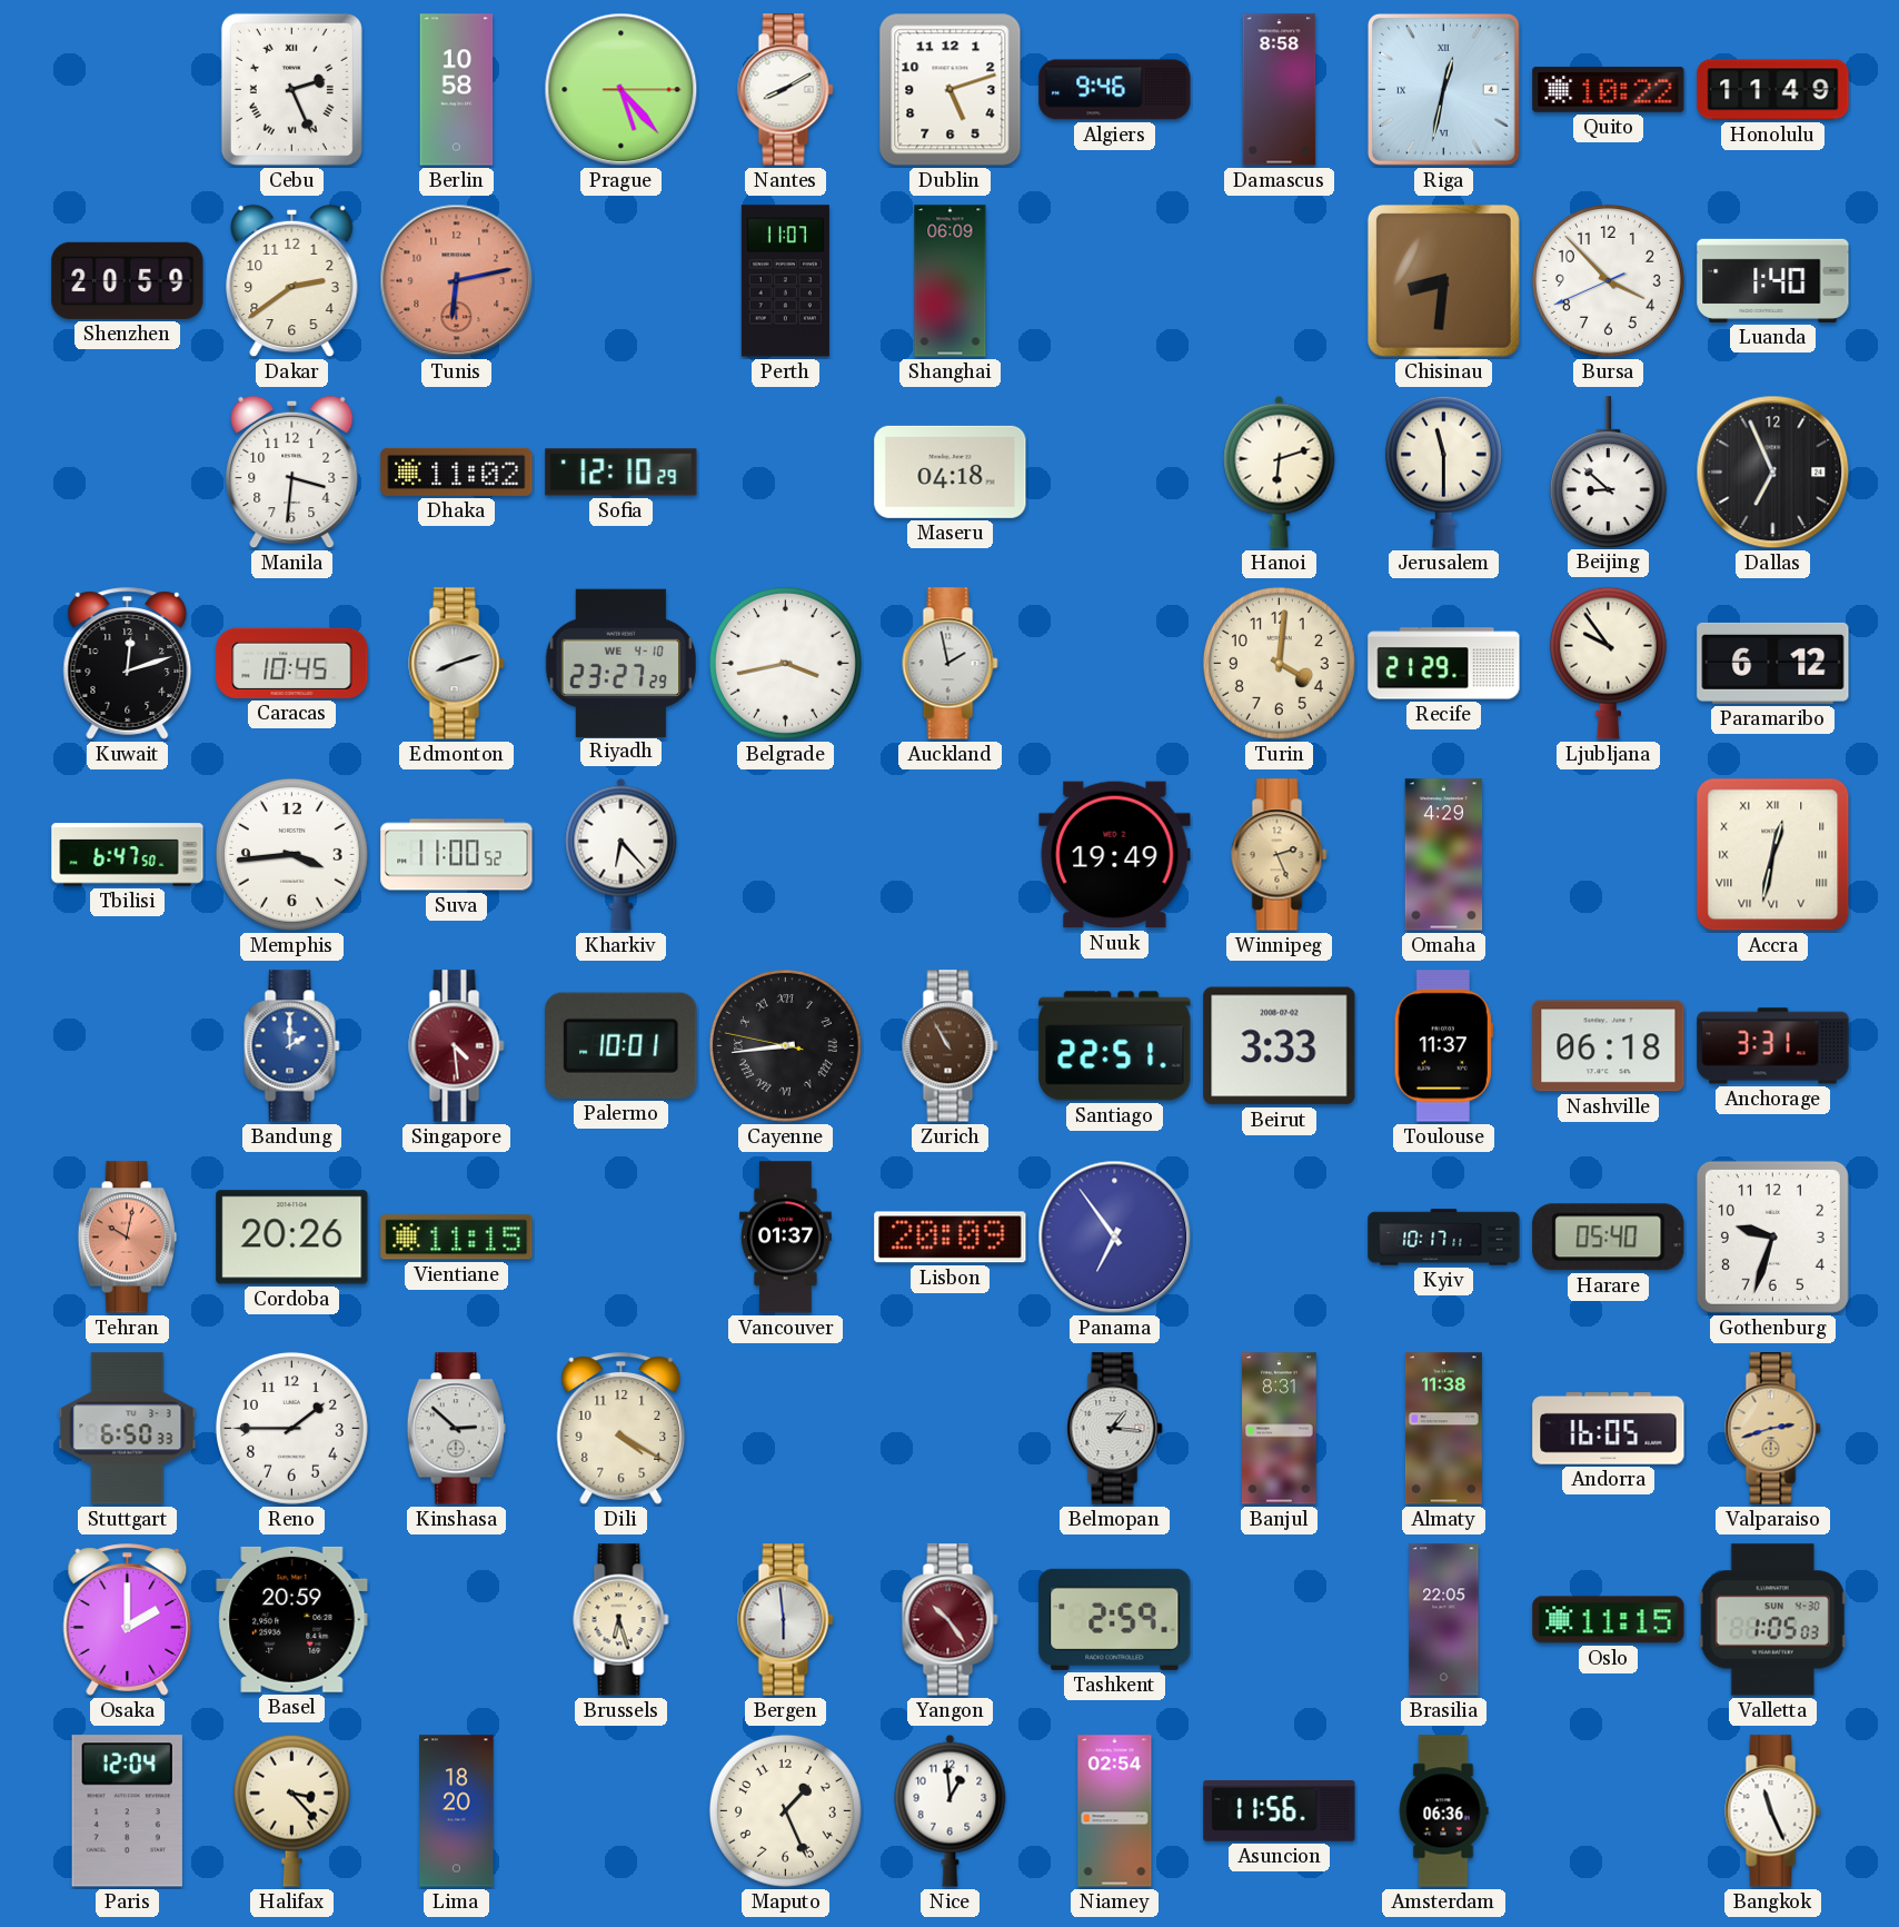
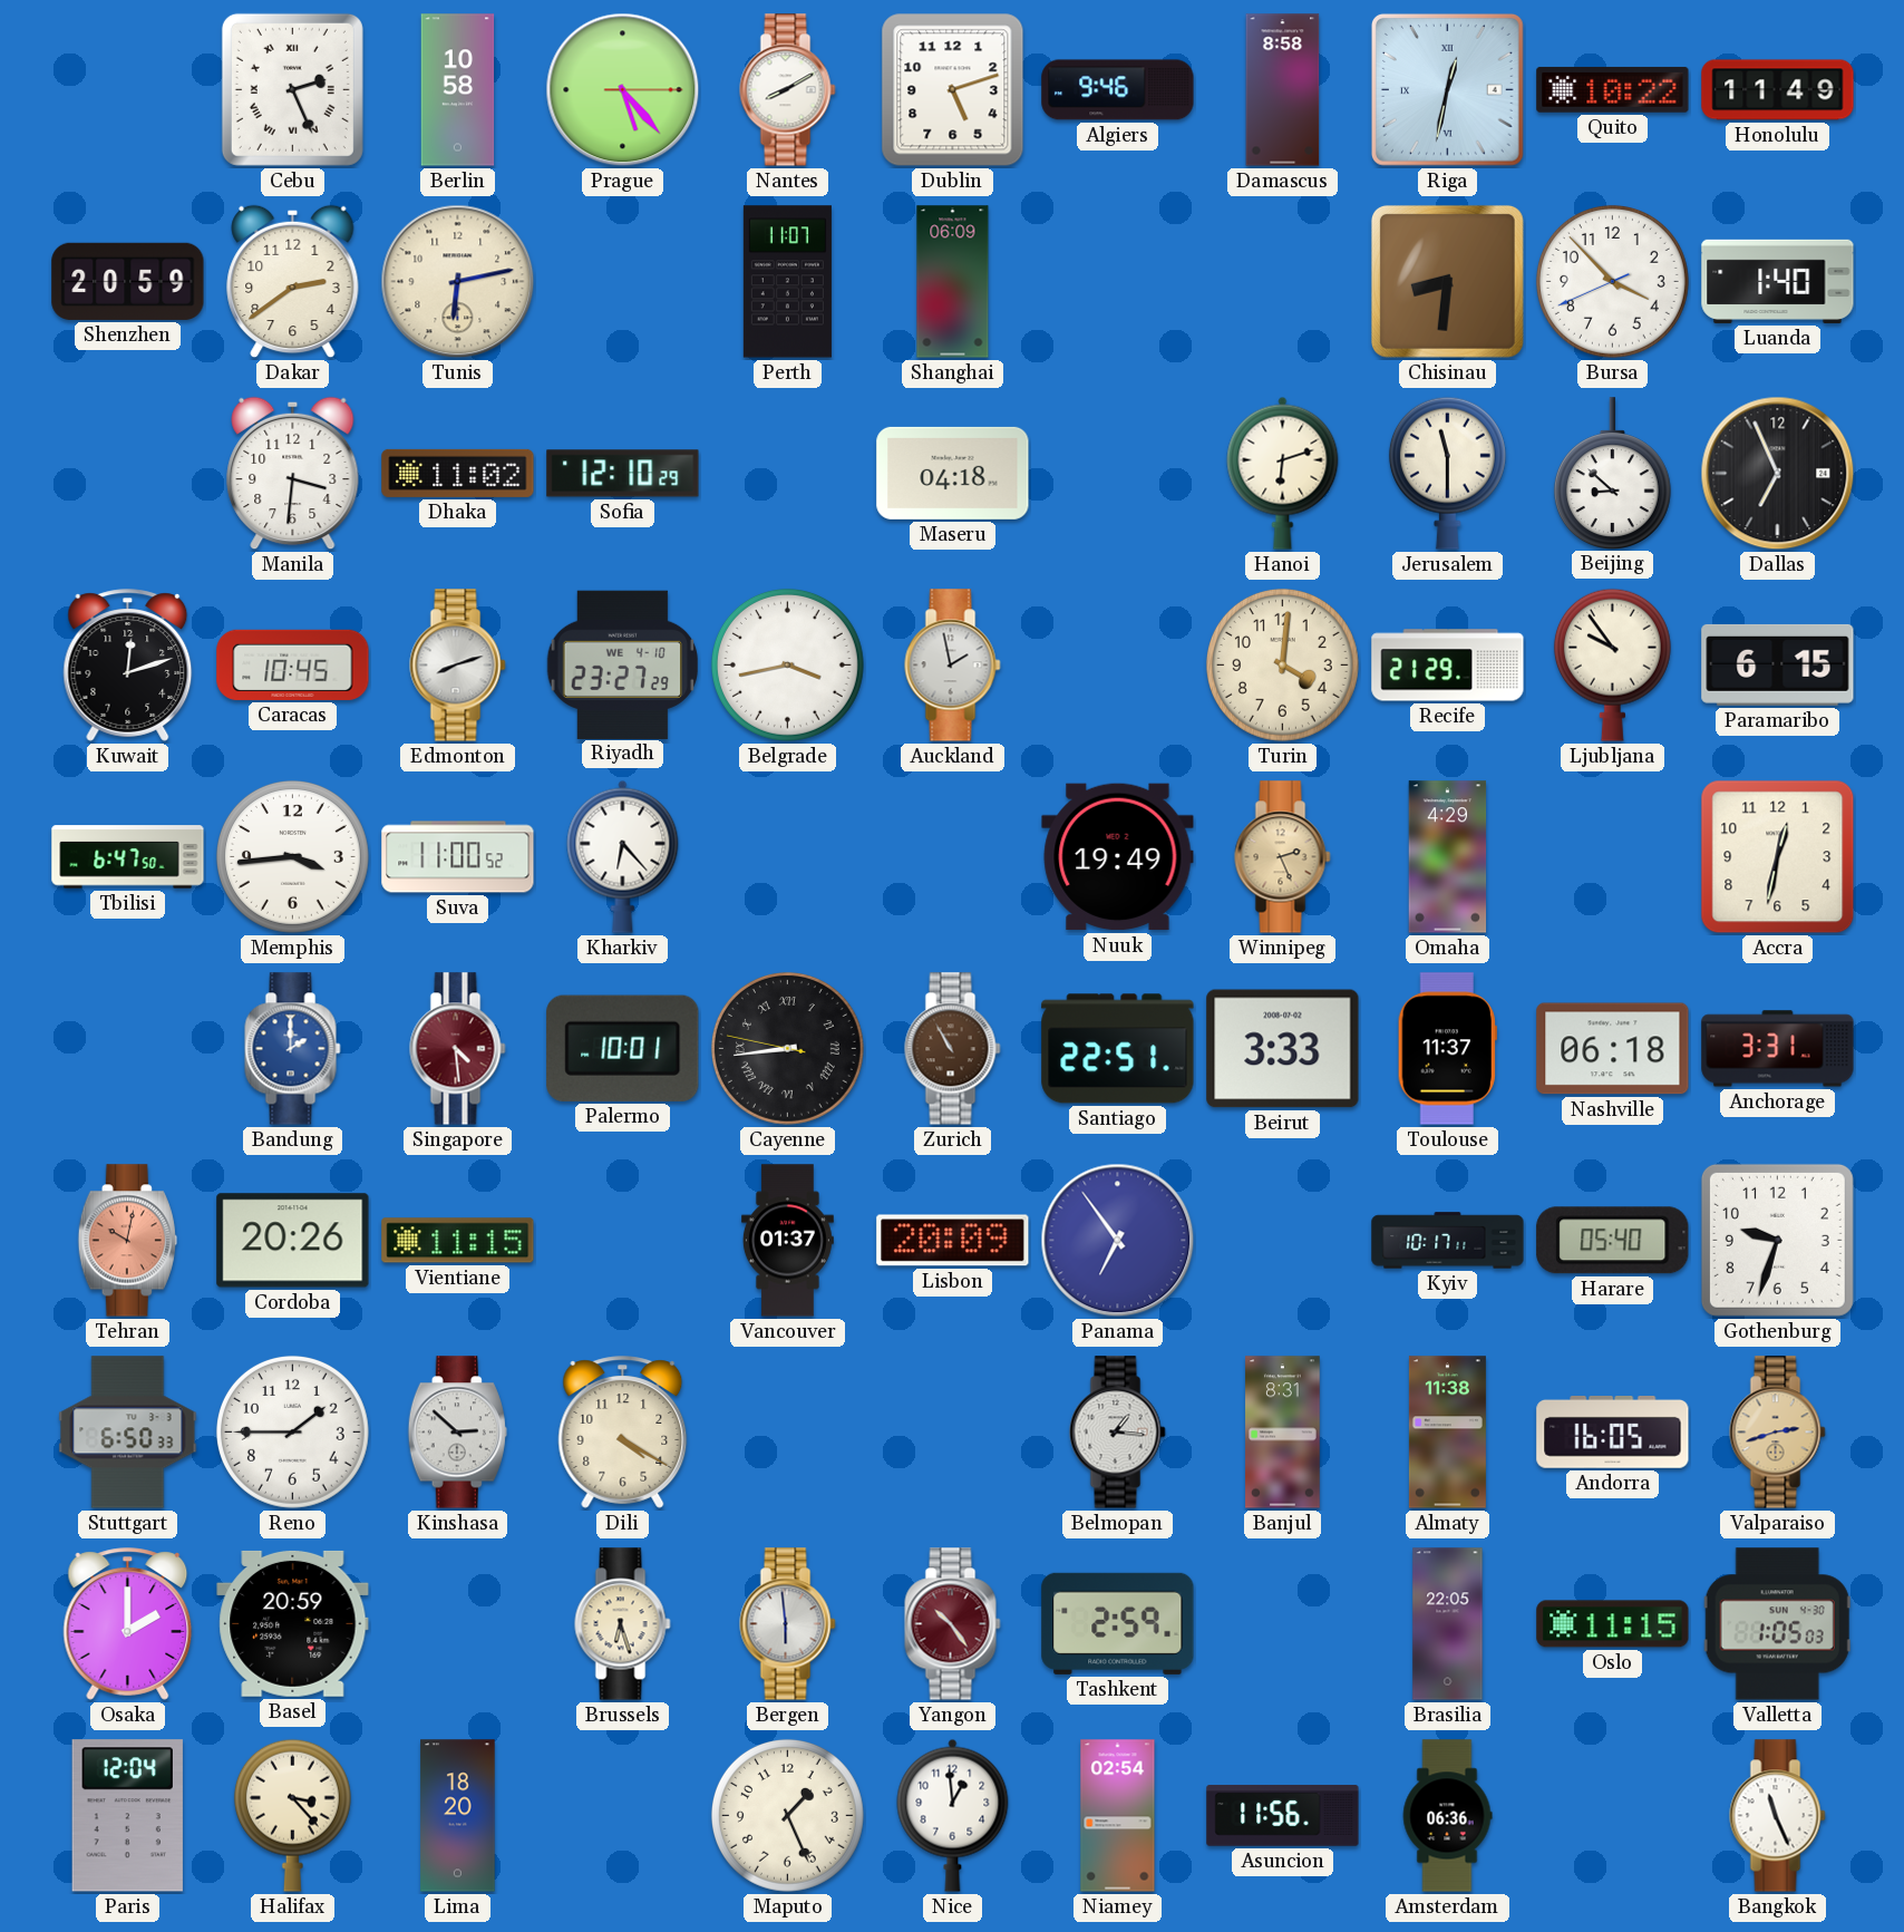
Tunis dial: salmon -> cream (458, 282)
Paramaribo: 6:12 -> 6:15 (1778, 664)
Accra numerals: Roman -> Arabic (1778, 857)
